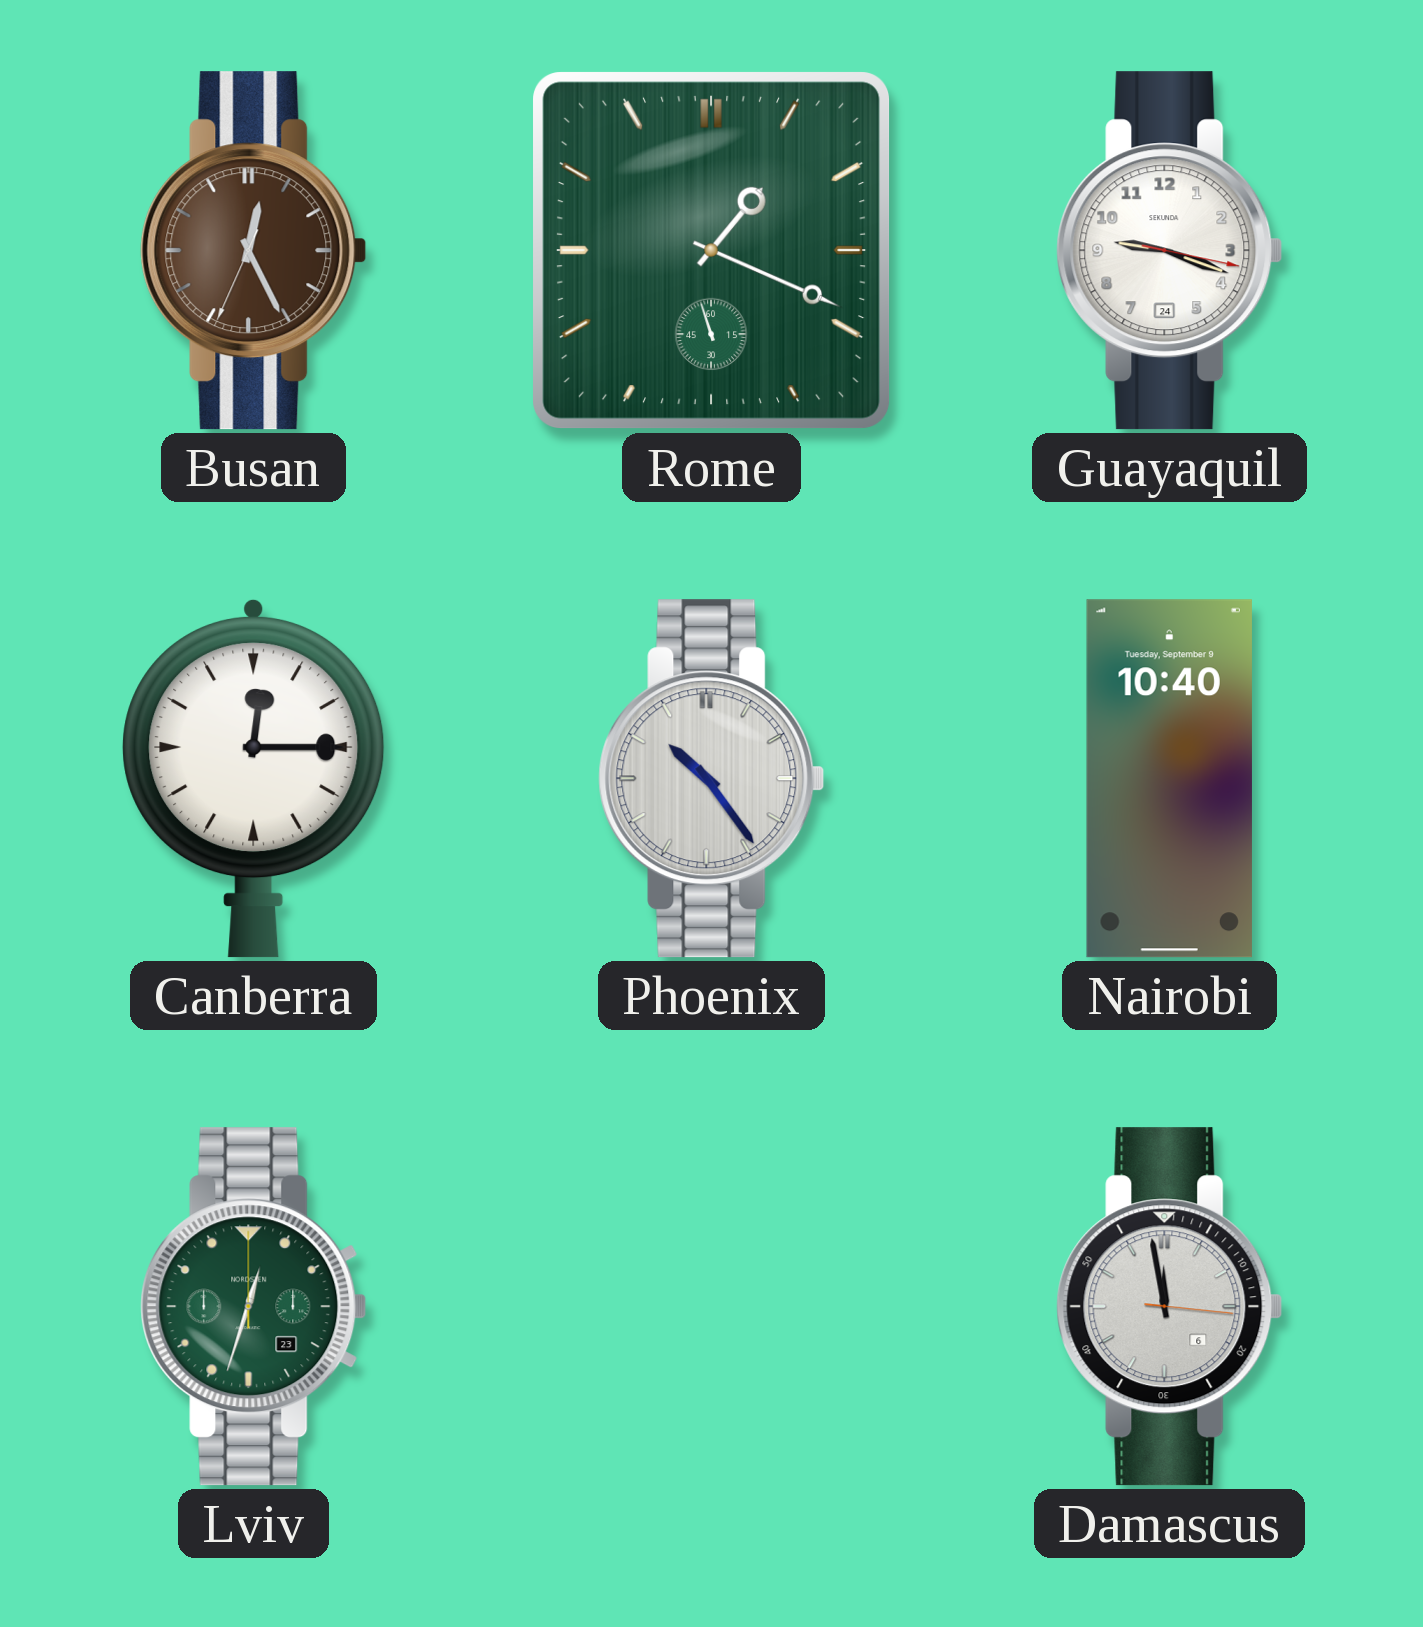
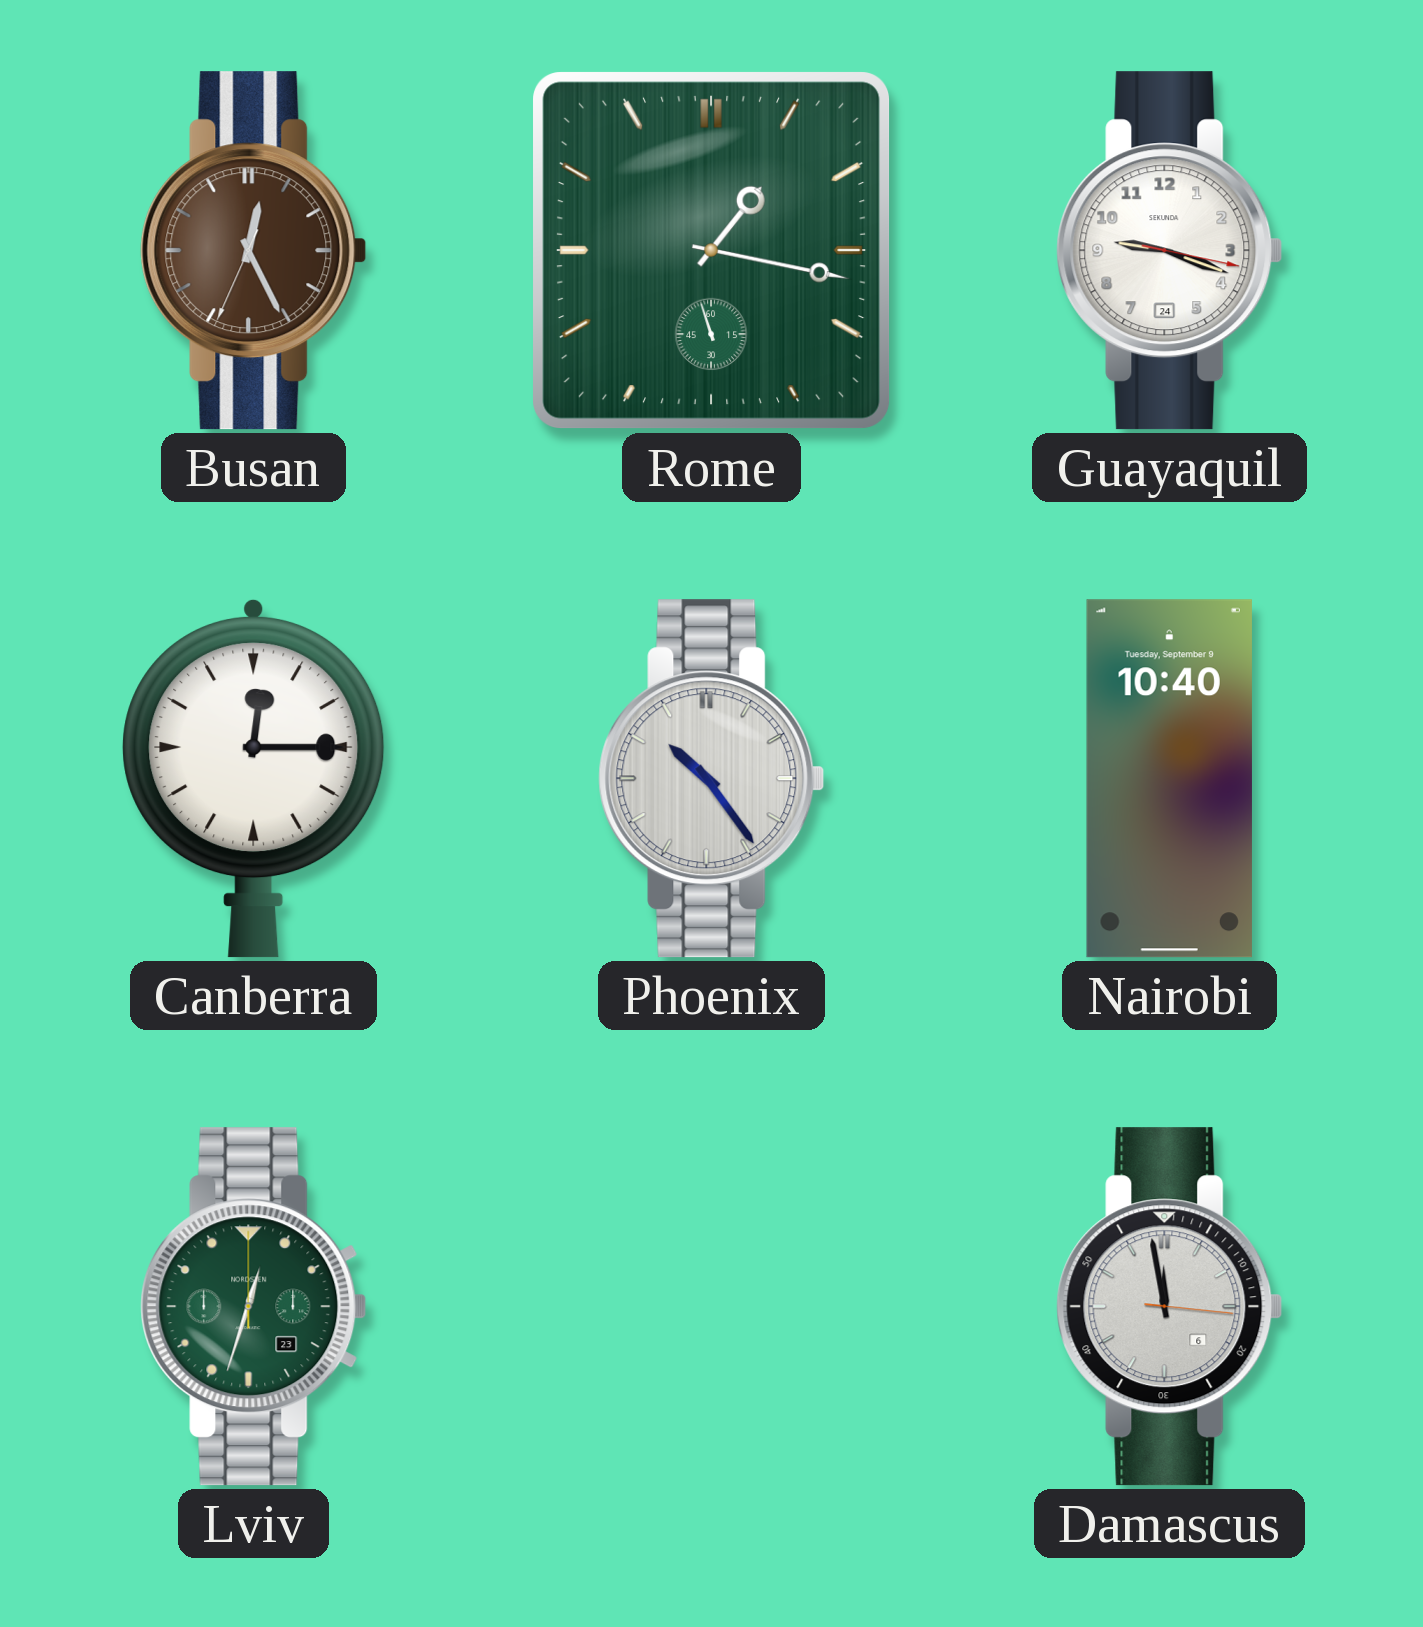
Rome: 1:18 -> 1:16 (712, 251)
